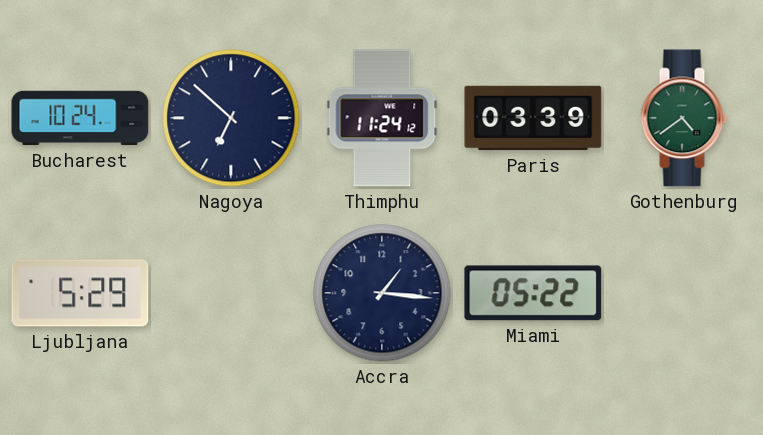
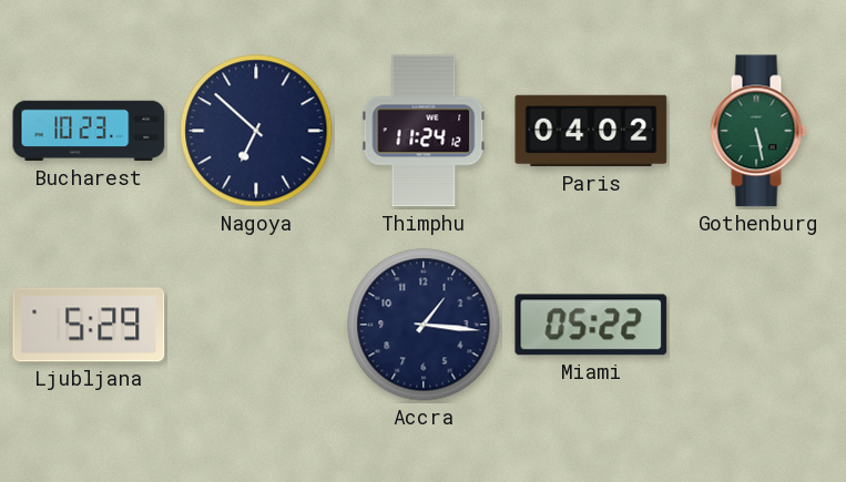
Bucharest: 10:24 -> 10:23 (89, 131)
Paris: 03:39 -> 04:02 (591, 131)
Gothenburg: 4:39 -> 5:28 (758, 131)
